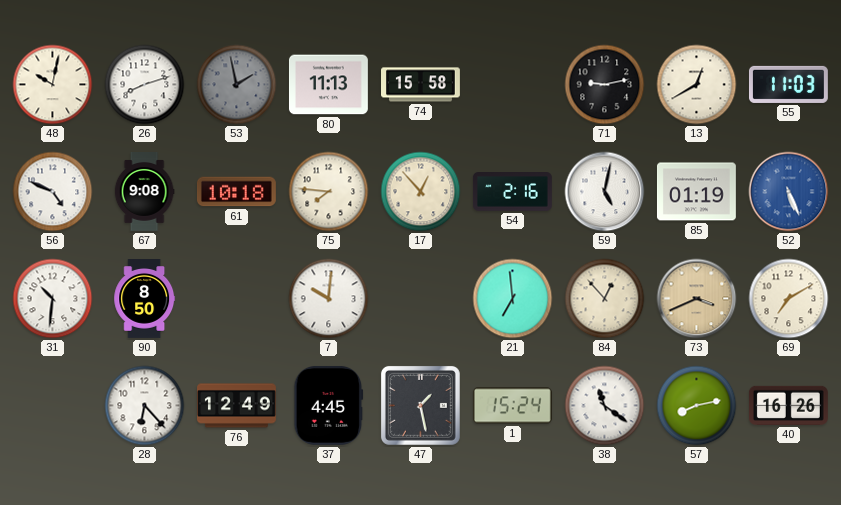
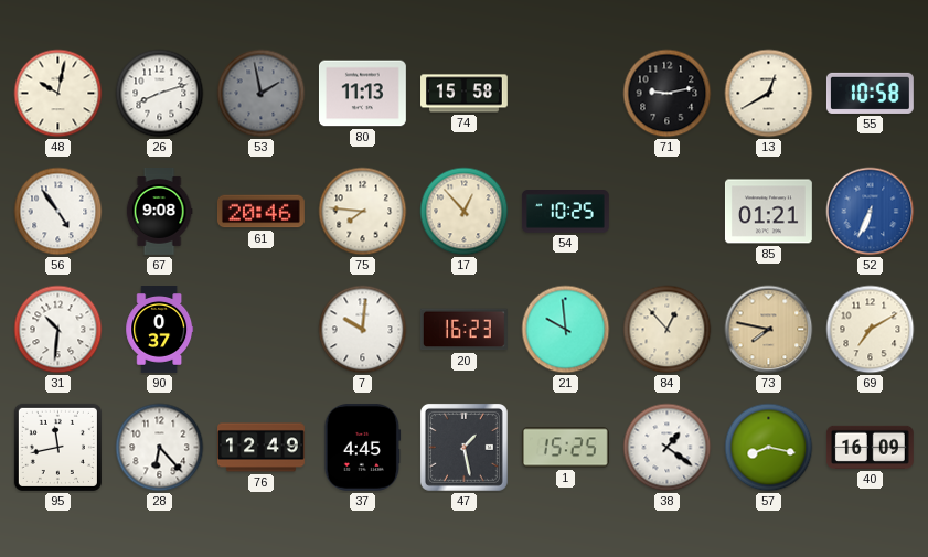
55: 11:03 -> 10:58 (870, 93)
56: 4:49 -> 4:54 (58, 212)
61: 10:18 -> 20:46 (260, 212)
54: 2:16 -> 10:25 (565, 212)
59: 5:02 -> none (605, 192)
85: 01:19 -> 01:21 (768, 212)
52: 5:26 -> 6:34 (871, 212)
90: 8:50 -> 0:37 (160, 330)
20: none -> 16:23 (463, 330)
21: 6:59 -> 9:59 (566, 330)
73: 3:41 -> 7:47 (769, 330)
95: none -> 11:43 (57, 447)
1: 15:24 -> 15:25 (565, 448)
38: 11:21 -> 1:21 (668, 448)
57: 8:13 -> 8:17 (769, 448)
40: 16:26 -> 16:09 (870, 447)
